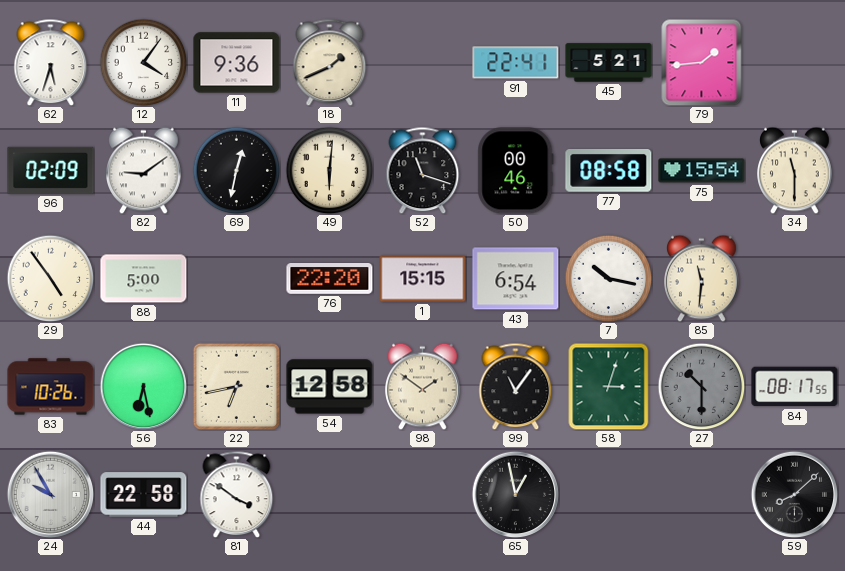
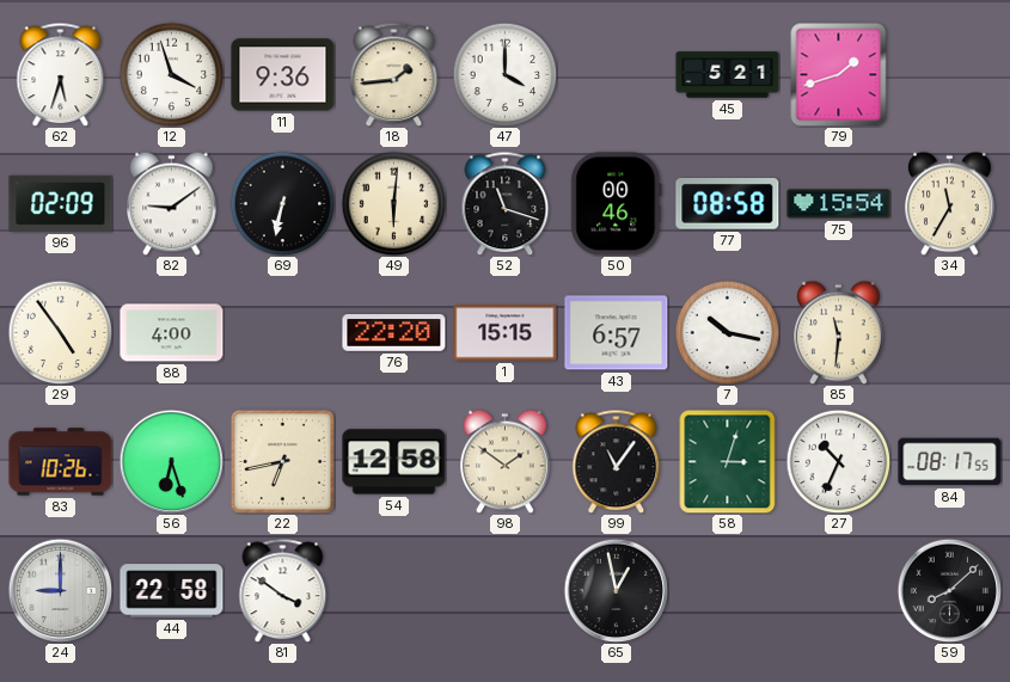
12: 4:06 -> 3:57 (171, 74)
18: 1:41 -> 1:44 (394, 74)
47: none -> 4:00 (504, 74)
91: 22:41 -> none (516, 63)
79: 1:44 -> 1:42 (839, 74)
69: 12:32 -> 6:32 (282, 203)
34: 11:30 -> 11:35 (950, 203)
88: 5:00 -> 4:00 (172, 333)
43: 6:54 -> 6:57 (617, 333)
56: 6:28 -> 6:27 (171, 461)
27: 10:30 -> 10:34 (838, 461)
27 dial: grey -> white (838, 461)
24: 9:55 -> 9:00 (60, 590)
